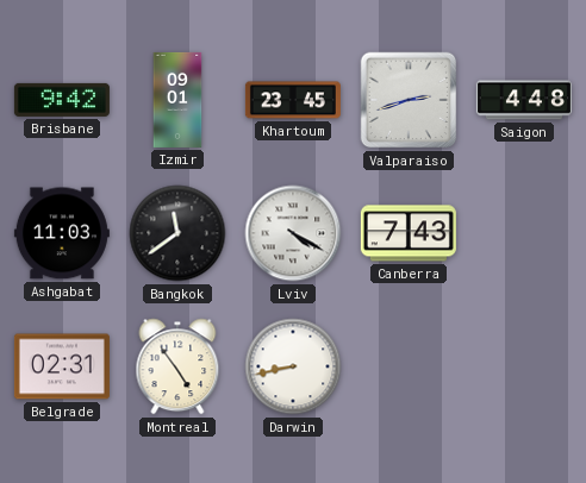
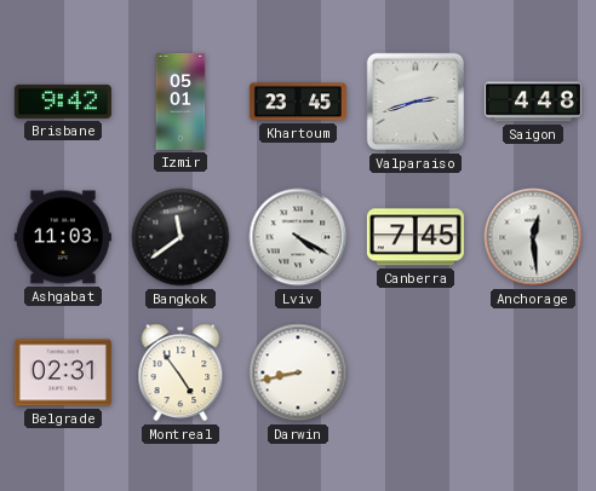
Izmir: 09:01 -> 05:01 (180, 102)
Canberra: 7:43 -> 7:45 (416, 237)
Anchorage: none -> 12:29 (533, 237)
